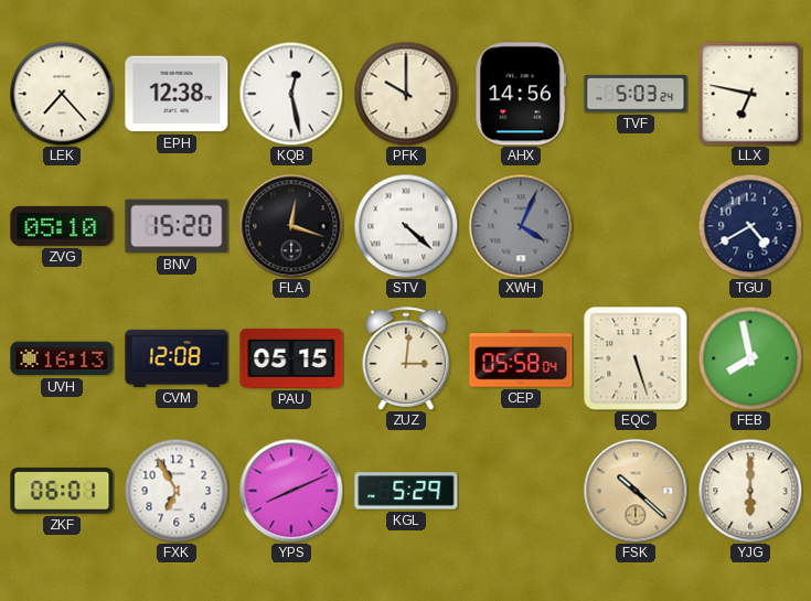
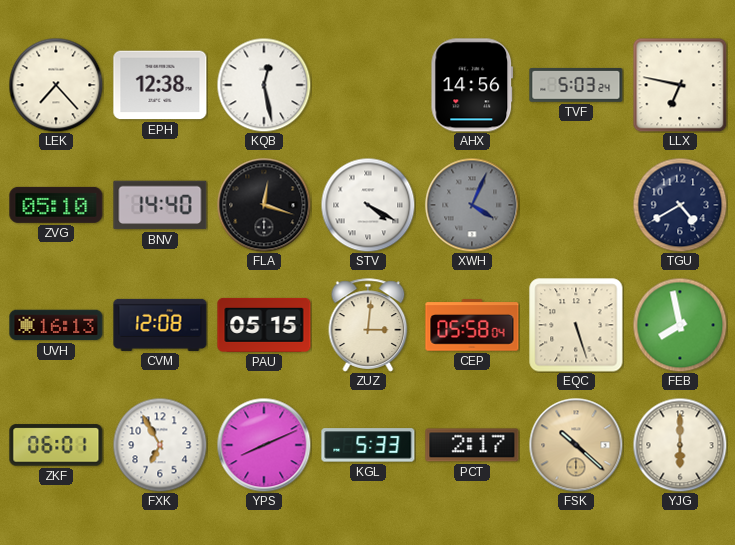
PFK: 10:00 -> none (406, 94)
BNV: 15:20 -> 14:40 (160, 205)
STV: 4:22 -> 4:20 (368, 205)
KGL: 5:29 -> 5:33 (368, 445)
PCT: none -> 2:17 (472, 445)
